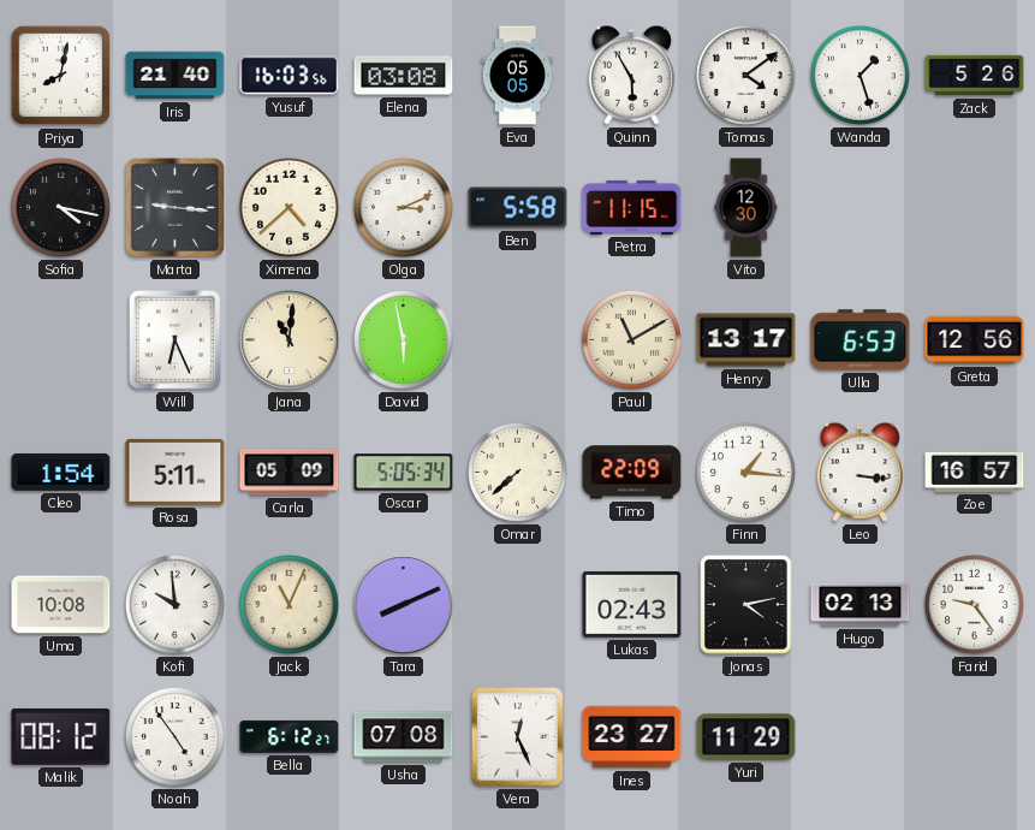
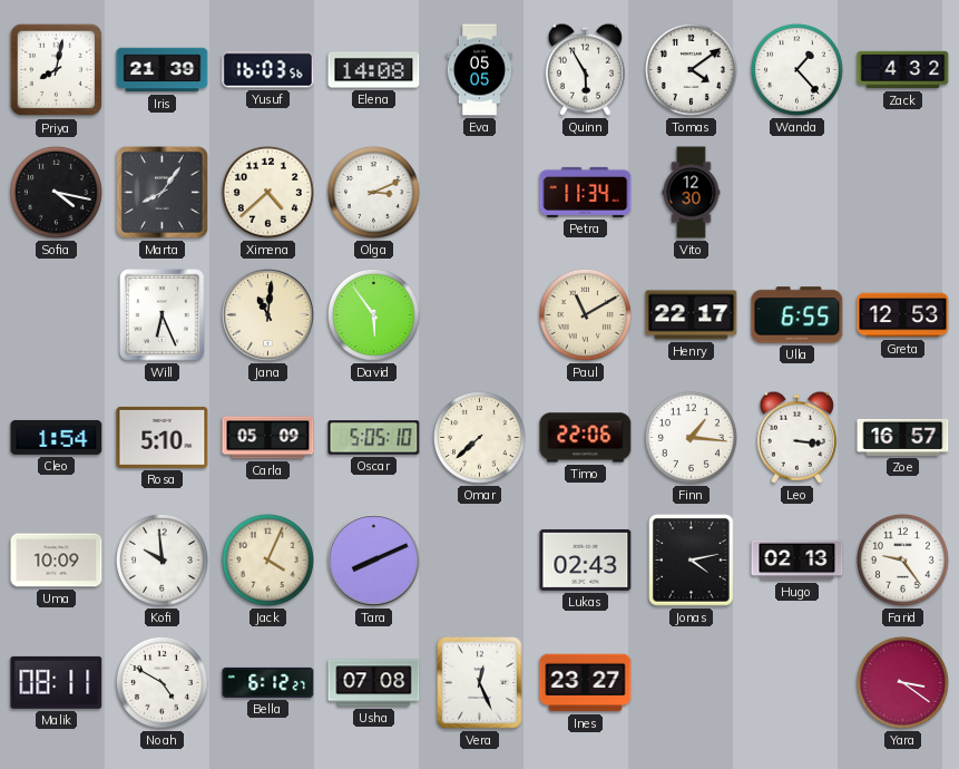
Iris: 21:40 -> 21:39 (163, 70)
Elena: 03:08 -> 14:08 (374, 70)
Wanda: 1:27 -> 1:23 (796, 69)
Zack: 5:26 -> 4:32 (903, 70)
Marta: 9:16 -> 8:06 (162, 192)
Ben: 5:58 -> none (518, 208)
Petra: 11:15 -> 11:34 (586, 192)
David: 5:58 -> 5:54 (373, 314)
Henry: 13:17 -> 22:17 (692, 315)
Ulla: 6:53 -> 6:55 (797, 315)
Greta: 12:56 -> 12:53 (903, 315)
Rosa: 5:11 -> 5:10 (163, 437)
Oscar: 5:05:34 -> 5:05:10 (374, 438)
Timo: 22:09 -> 22:06 (586, 438)
Uma: 10:08 -> 10:09 (57, 561)
Jack: 11:04 -> 4:04 (267, 559)
Malik: 08:12 -> 08:11 (57, 682)
Noah: 4:54 -> 4:50 (162, 682)
Yuri: 11:29 -> none (746, 737)
Yara: none -> 3:21 (902, 682)
